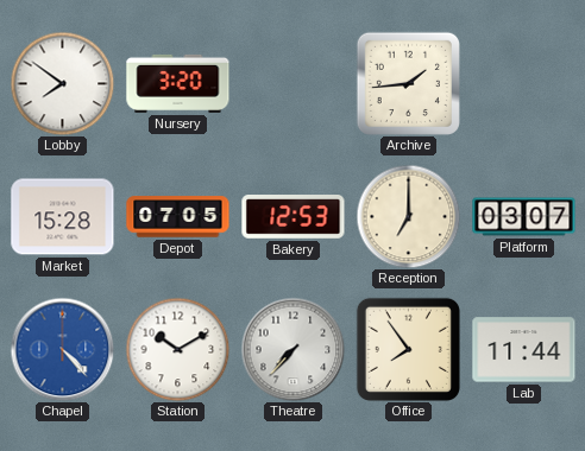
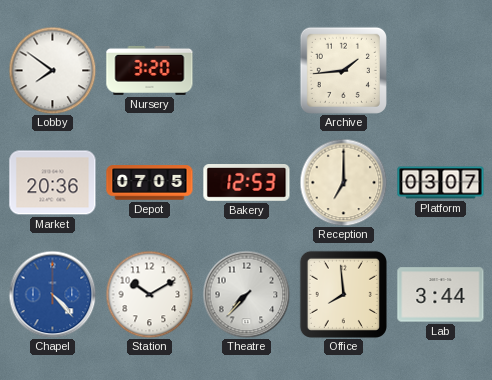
Market: 15:28 -> 20:36 (53, 183)
Office: 7:54 -> 7:59 (343, 294)
Lab: 11:44 -> 3:44 (441, 295)
